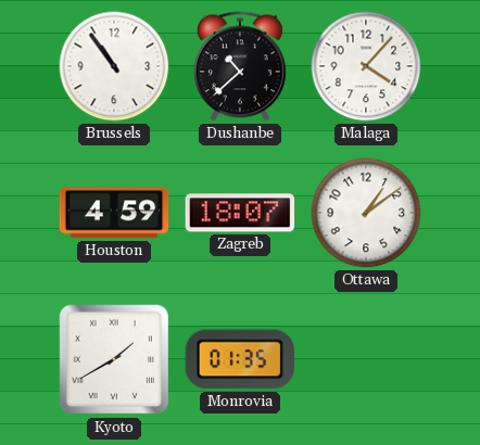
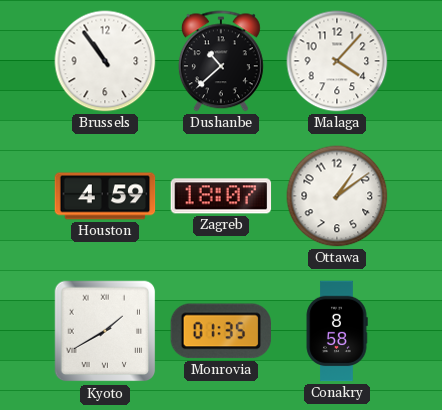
Conakry: none -> 8:58 (337, 331)
